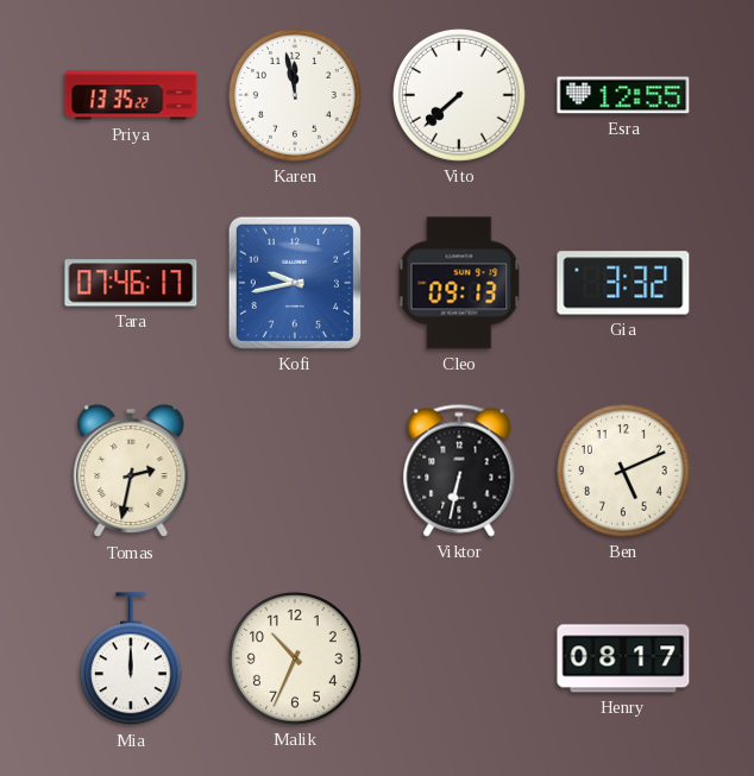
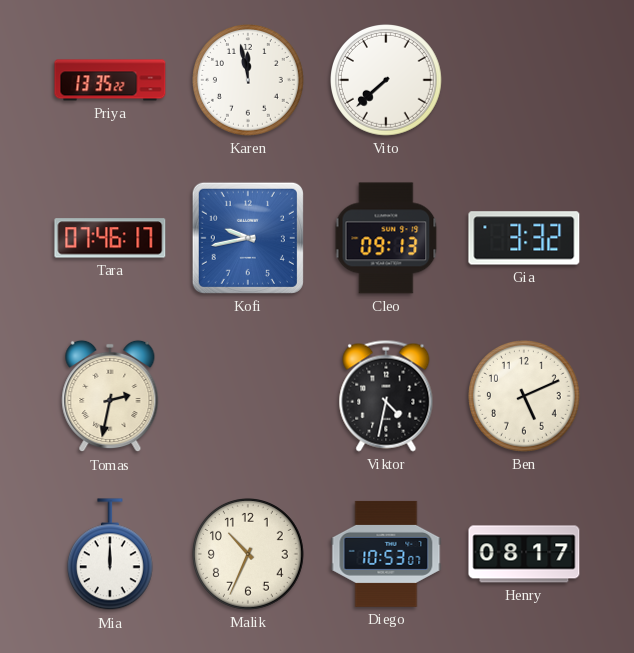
Esra: 12:55 -> none (623, 95)
Viktor: 6:32 -> 4:32 (386, 396)
Diego: none -> 10:53 (386, 554)
